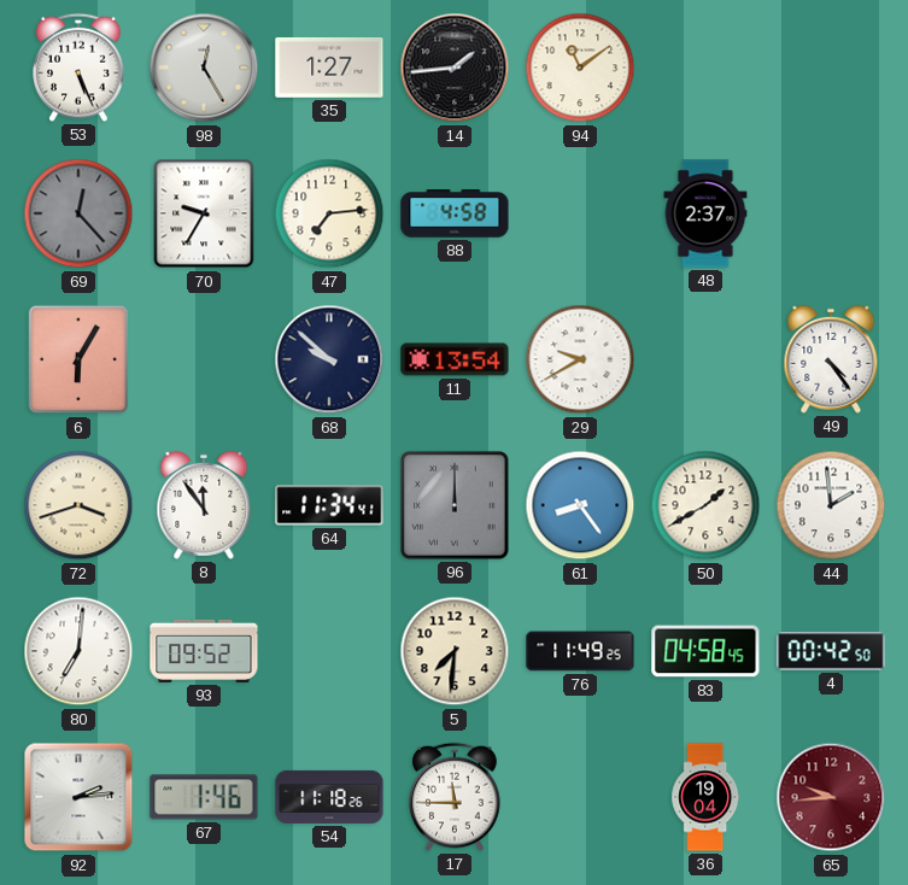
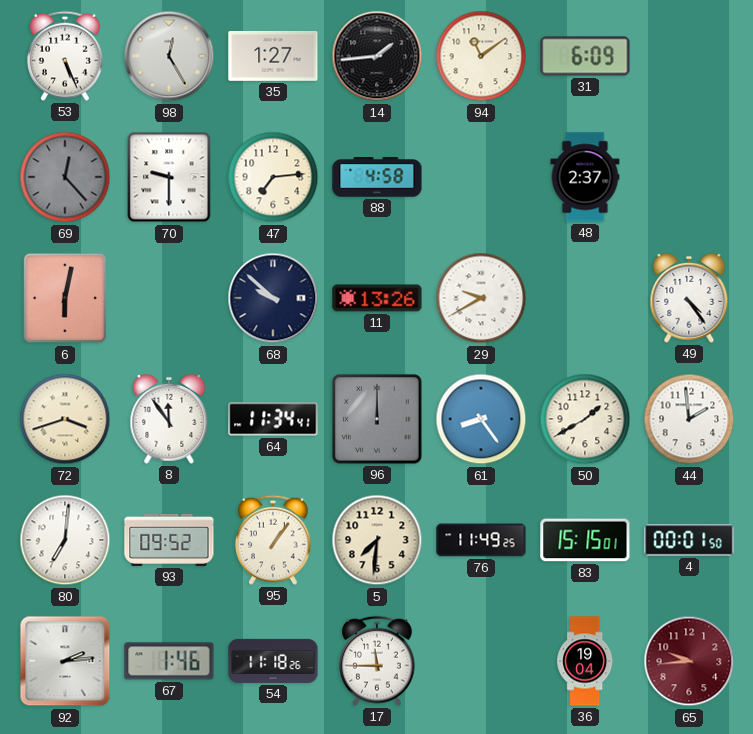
31: none -> 6:09 (585, 56)
70: 9:35 -> 9:30 (169, 177)
6: 6:05 -> 6:02 (65, 298)
11: 13:54 -> 13:26 (377, 298)
95: none -> 1:06 (274, 540)
83: 04:58 -> 15:15 (585, 540)
4: 00:42 -> 00:01 (689, 540)
